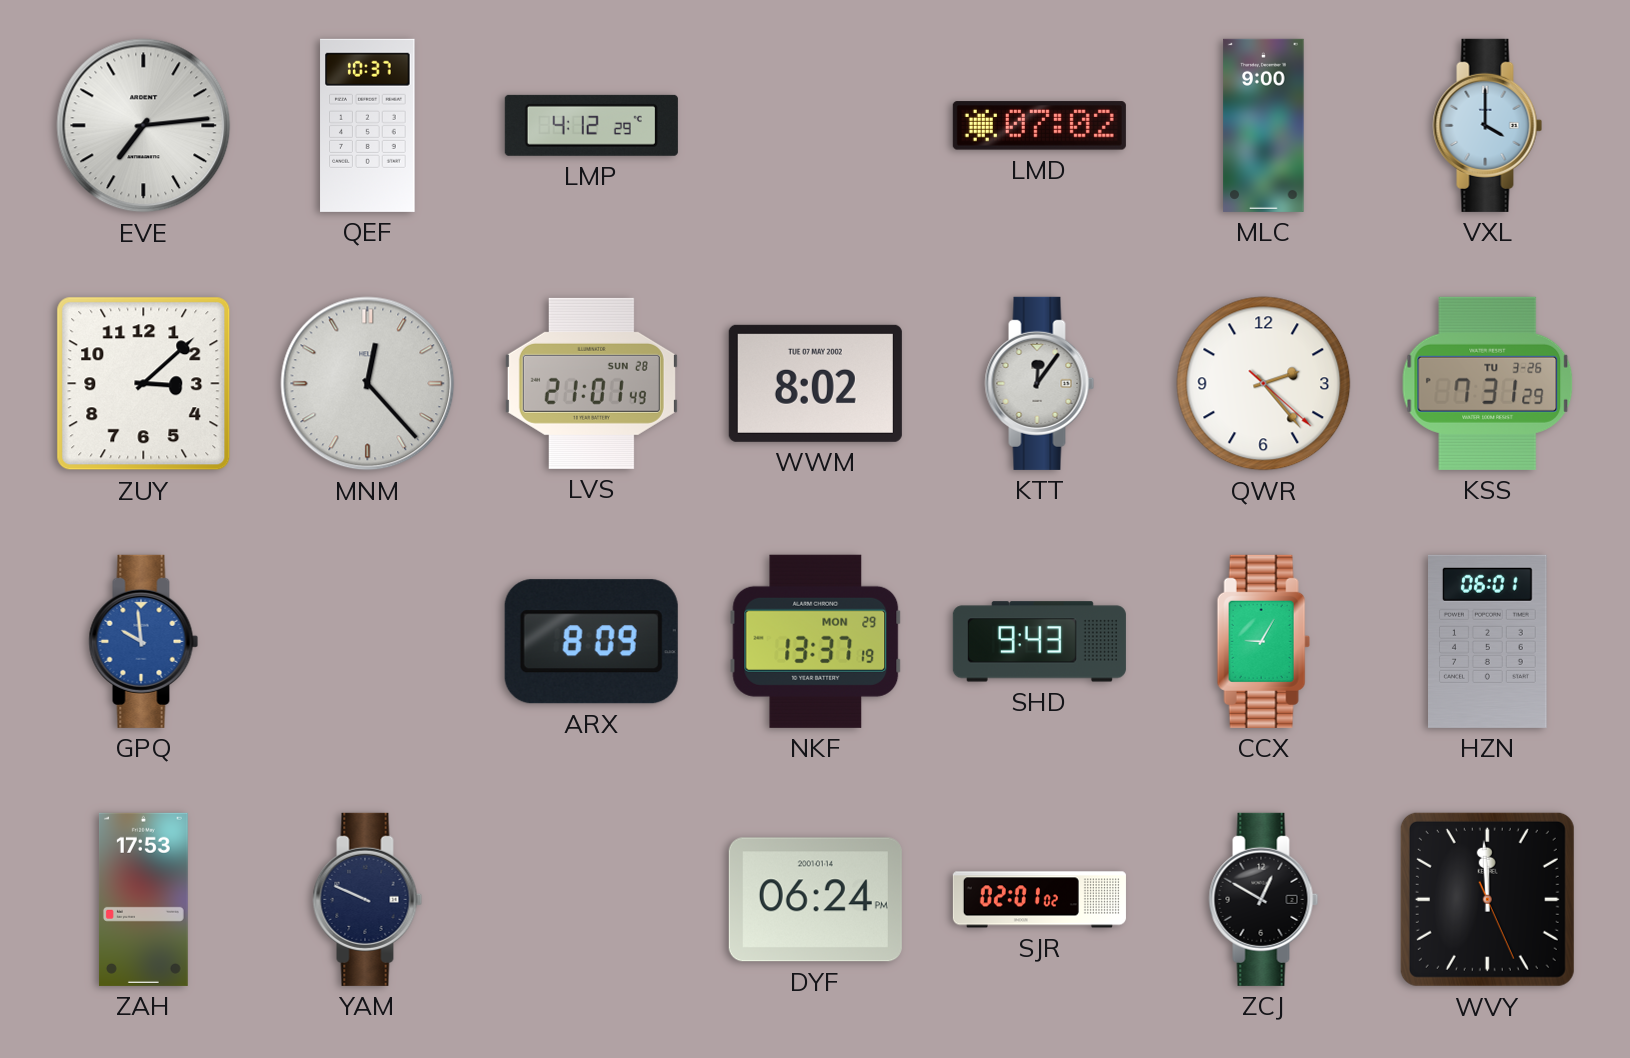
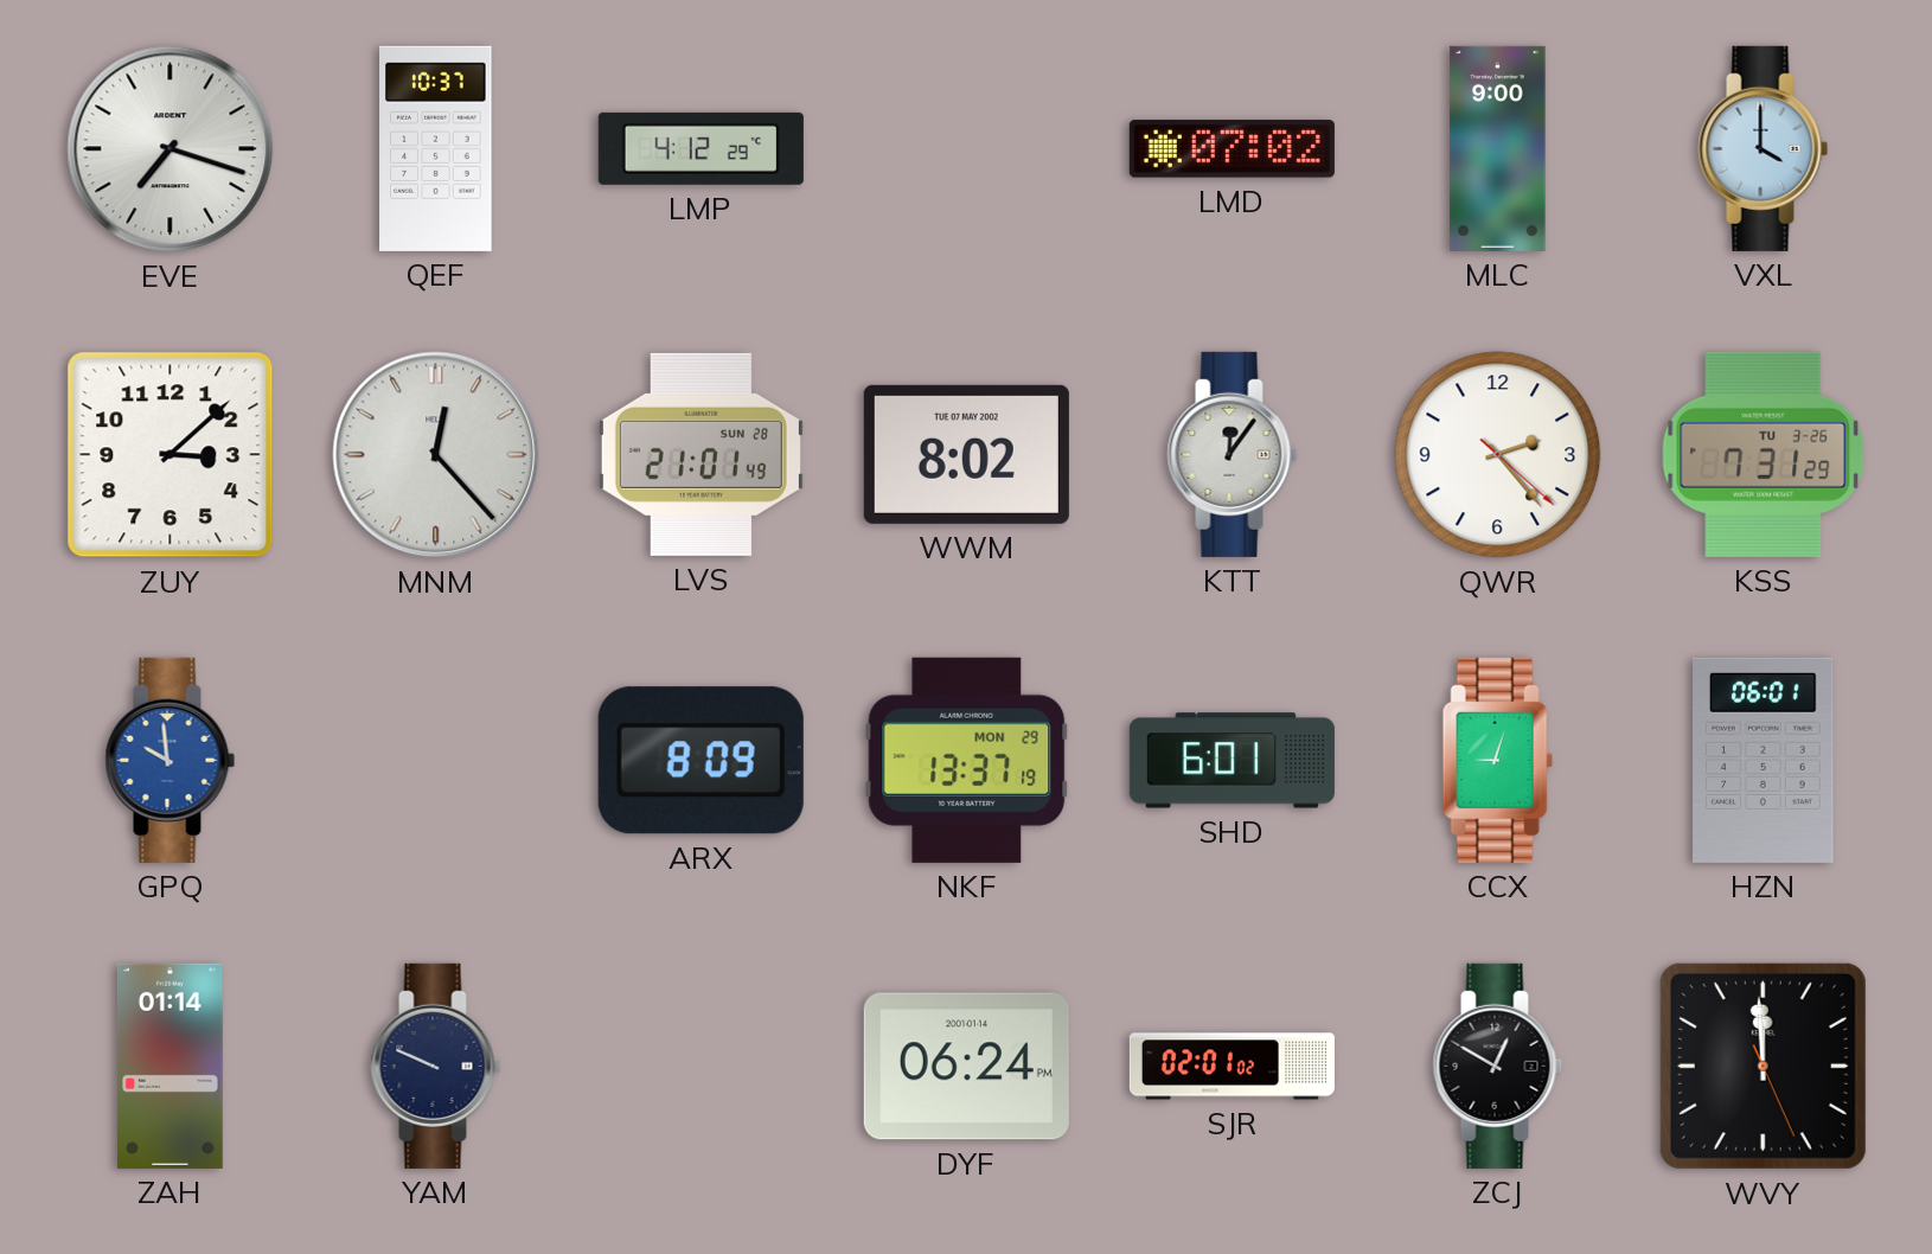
EVE: 7:14 -> 7:18 (171, 149)
SHD: 9:43 -> 6:01 (1232, 761)
CCX: 9:05 -> 9:03 (1497, 760)
ZAH: 17:53 -> 01:14 (169, 1066)
